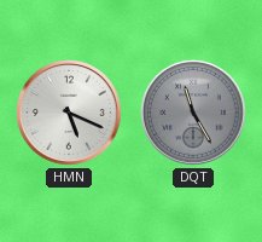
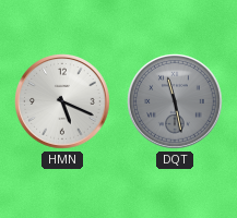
DQT: 11:25 -> 11:28 (175, 101)
